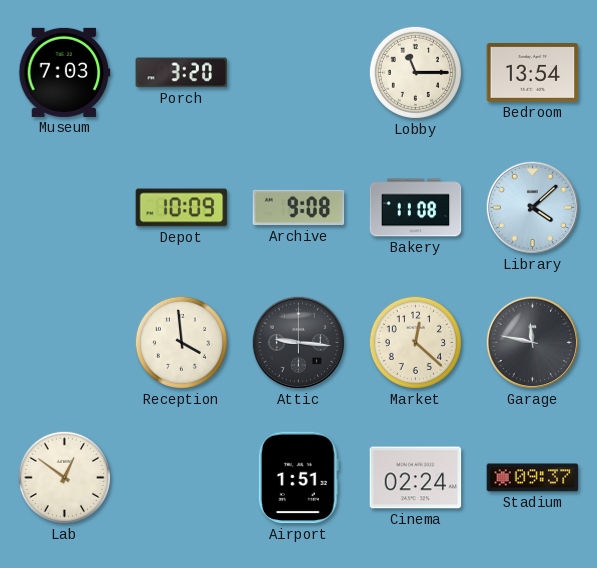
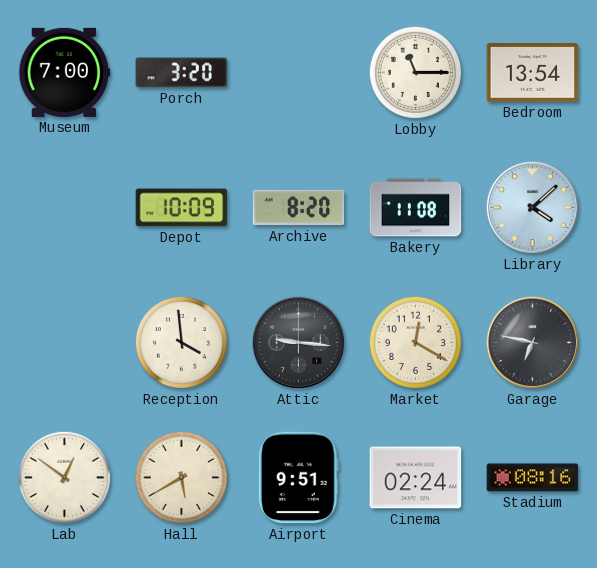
Museum: 7:03 -> 7:00 (65, 72)
Archive: 9:08 -> 8:20 (299, 208)
Market: 12:22 -> 12:20 (415, 342)
Garage: 11:47 -> 6:47 (532, 342)
Hall: none -> 5:40 (181, 477)
Airport: 1:51 -> 9:51 (298, 478)
Stadium: 09:37 -> 08:16 (533, 478)
